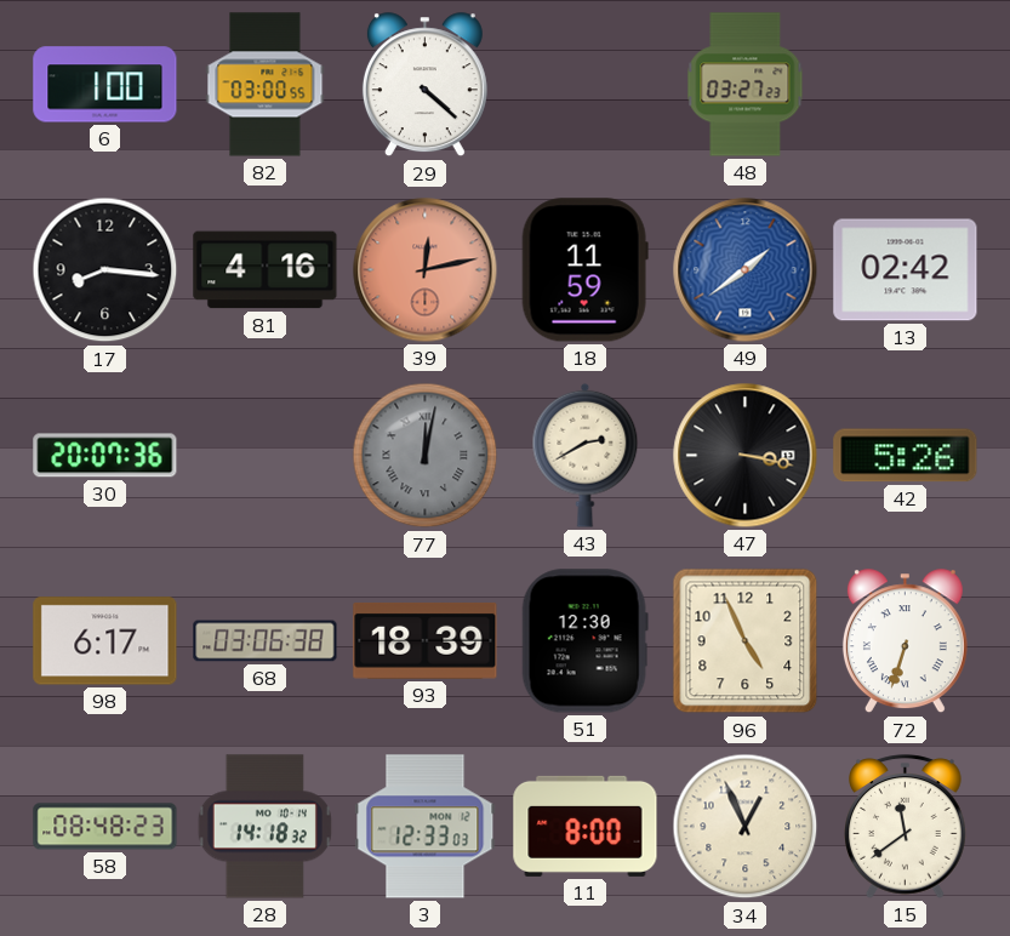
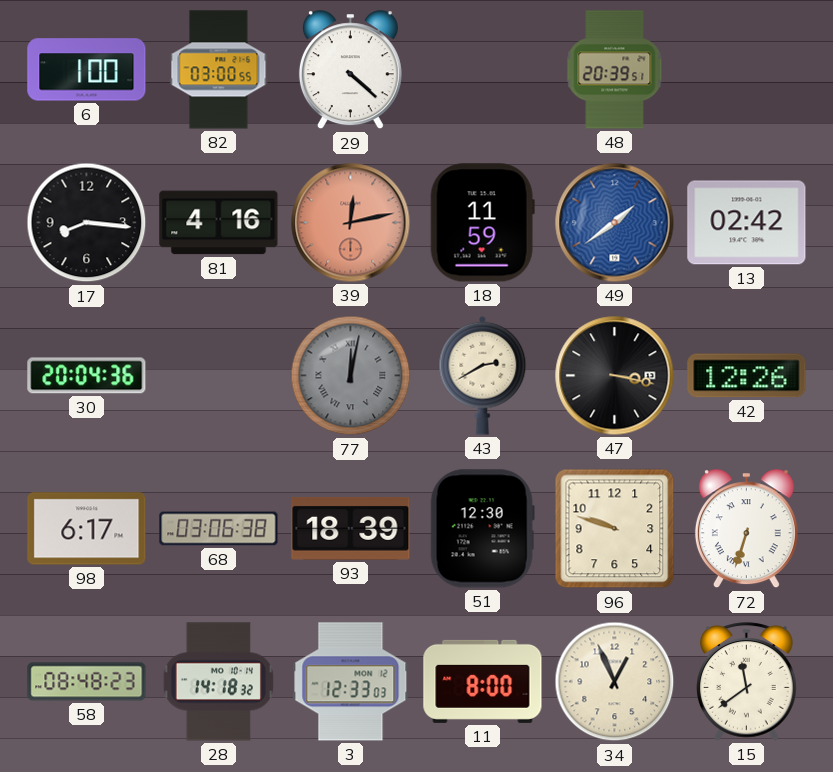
48: 03:27 -> 20:39 (615, 70)
30: 20:07 -> 20:04 (87, 376)
42: 5:26 -> 12:26 (747, 376)
96: 4:56 -> 9:48 (615, 529)
